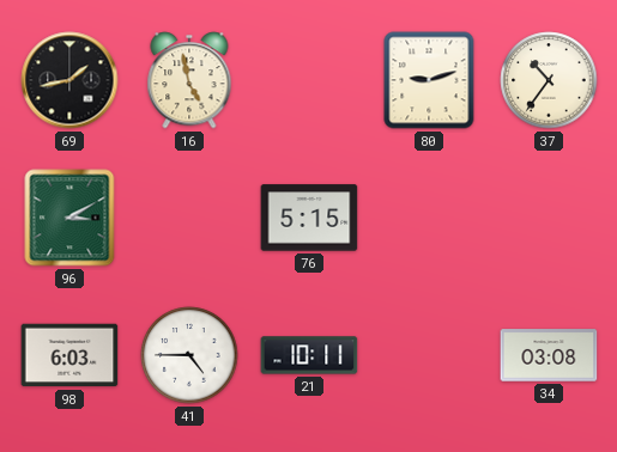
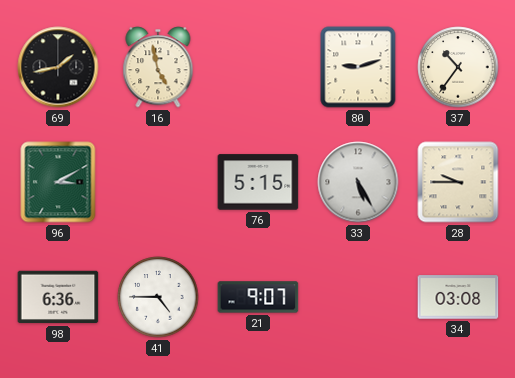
33: none -> 5:25 (358, 182)
28: none -> 9:45 (458, 182)
98: 6:03 -> 6:36 (58, 297)
21: 10:11 -> 9:07 (258, 297)
